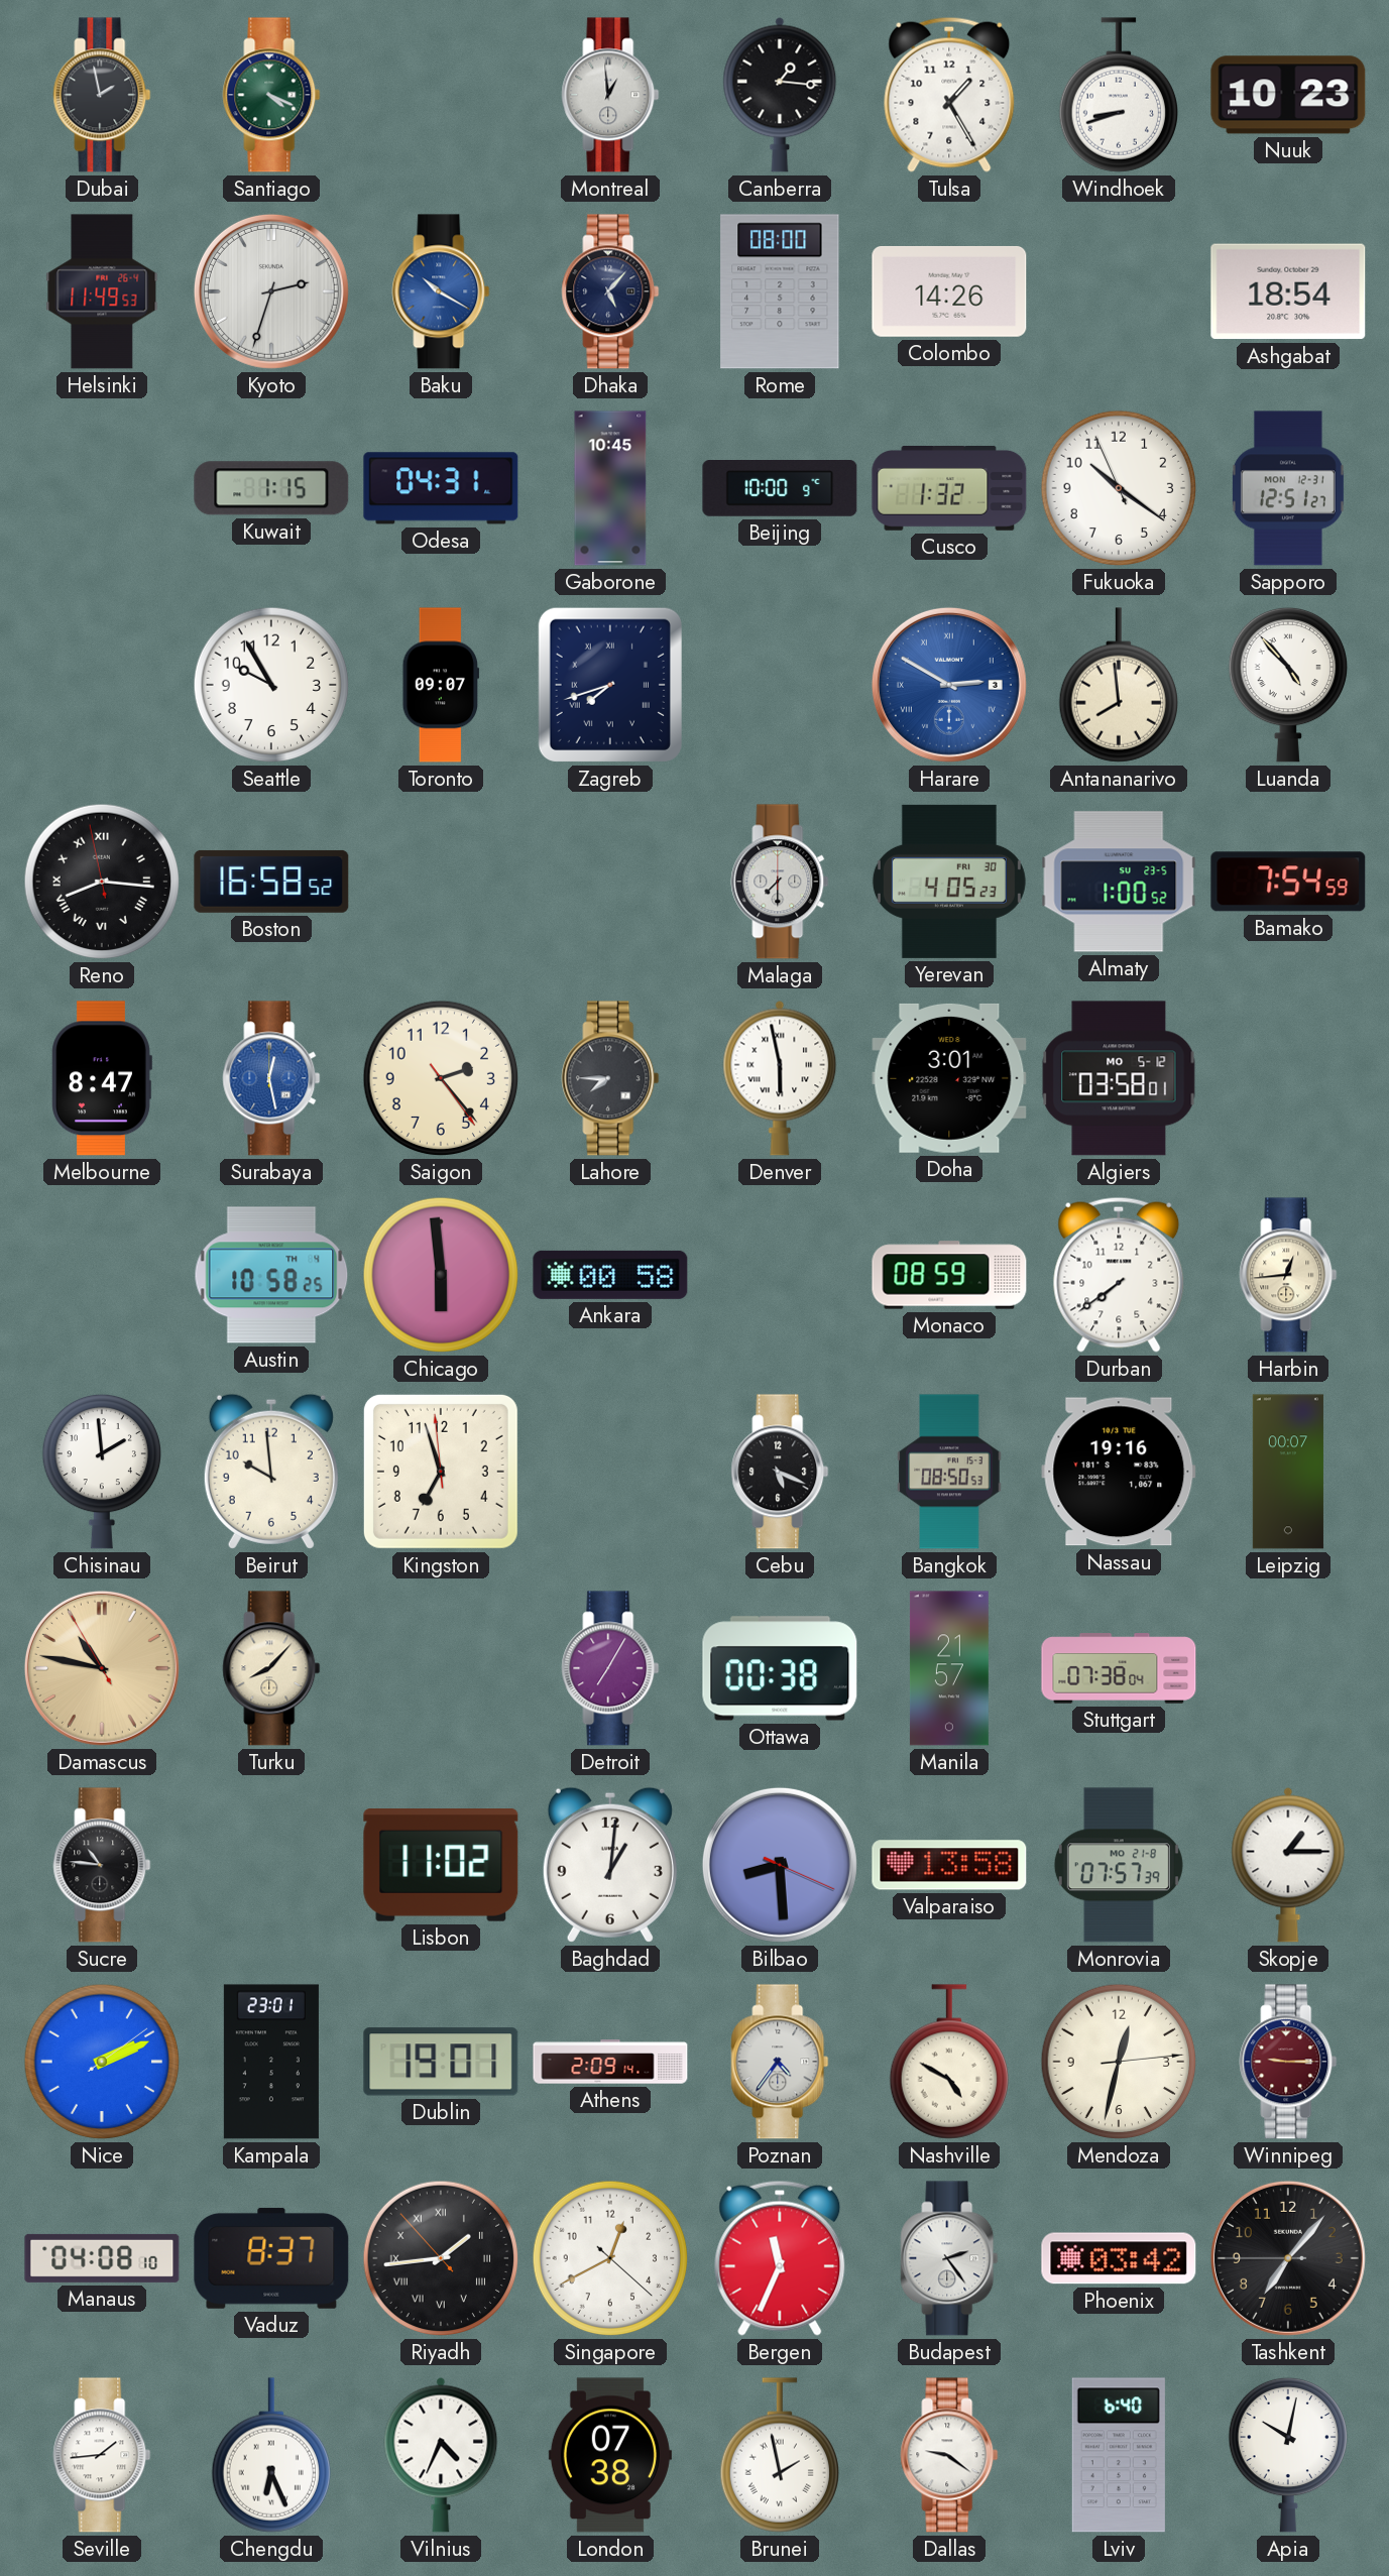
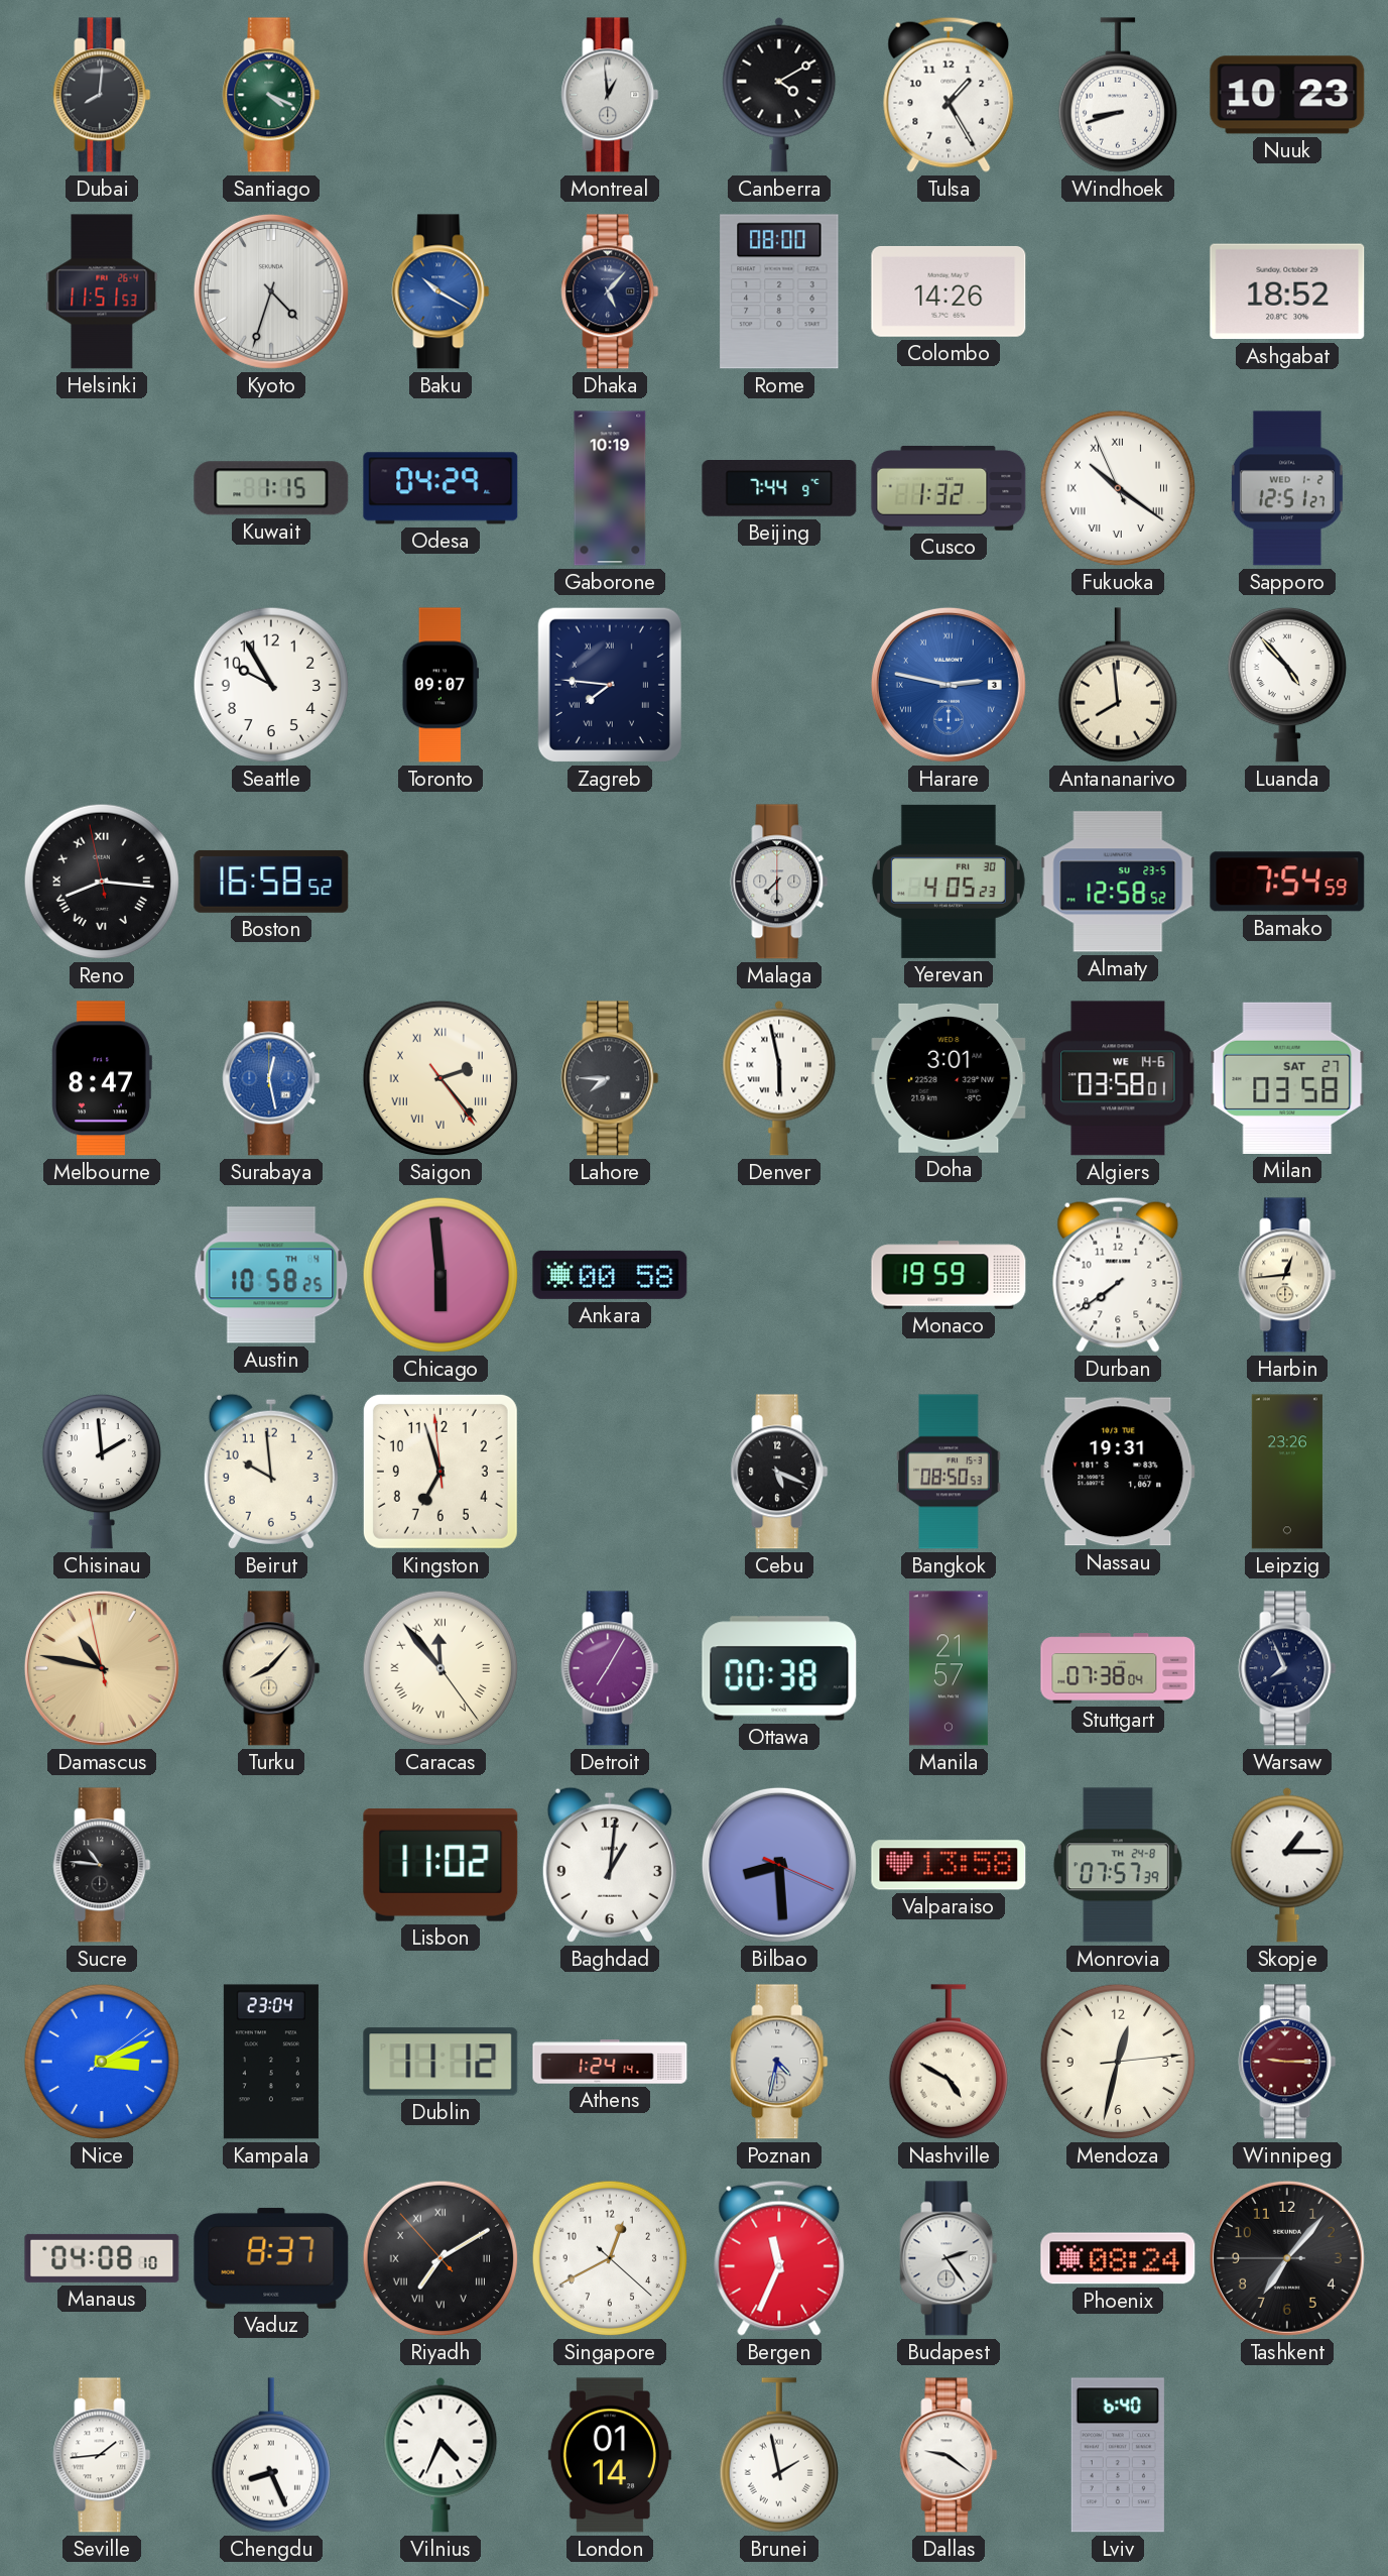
Dubai: 1:58 -> 8:01 (102, 95)
Canberra: 1:16 -> 4:10 (779, 95)
Helsinki: 11:49 -> 11:51 (102, 291)
Kyoto: 2:33 -> 4:33 (271, 291)
Ashgabat: 18:54 -> 18:52 (1287, 291)
Odesa: 04:31 -> 04:29 (440, 488)
Gaborone: 10:45 -> 10:19 (610, 488)
Beijing: 10:00 -> 7:44 (779, 489)
Fukuoka numerals: Arabic -> Roman (1118, 488)
Sapporo date: MON 12-31 -> WED 1-2 (1287, 488)
Zagreb: 7:42 -> 7:46 (610, 685)
Harare: 2:50 -> 2:47 (949, 685)
Almaty: 1:00 -> 12:58 (1118, 882)
Saigon numerals: Arabic -> Roman (440, 1078)
Algiers date: MO 5-12 -> WE 14-6 (1118, 1078)
Milan: none -> 03:58 (1287, 1078)
Monaco: 08:59 -> 19:59 (949, 1275)
Nassau: 19:16 -> 19:31 (1118, 1472)
Leipzig: 00:07 -> 23:26 (1287, 1472)
Damascus: 10:46:55 -> 10:46:58 (102, 1668)
Caracas: none -> 11:53 (440, 1668)
Warsaw: none -> 7:56 (1287, 1668)
Monrovia date: MO 21-8 -> TH 24-8 (1118, 1865)
Nice: 2:11 -> 3:11 (102, 2062)
Kampala: 23:01 -> 23:04 (271, 2062)
Dublin: 19:01 -> 11:12 (440, 2062)
Athens: 2:09 -> 1:24 (610, 2062)
Poznan: 4:36 -> 4:32 (779, 2062)
Riyadh: 1:43 -> 7:09 (440, 2258)
Phoenix: 03:42 -> 08:24 (1118, 2258)
Chengdu: 6:26 -> 8:26 (270, 2455)
London: 07:38 -> 01:14 (610, 2455)
Apia: 10:02 -> none (1287, 2455)
